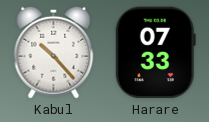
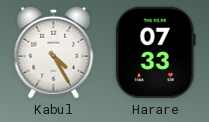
Kabul: 10:23 -> 4:25 (54, 52)
